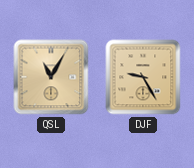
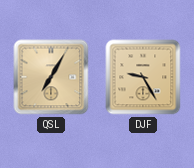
QSL: 11:05 -> 7:05 (51, 77)
